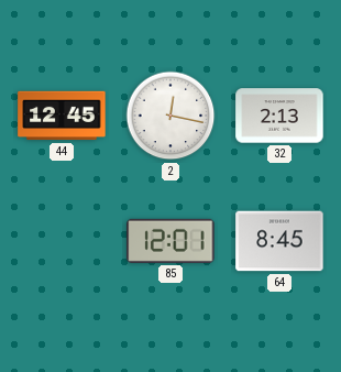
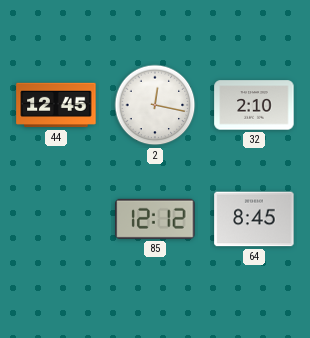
32: 2:13 -> 2:10 (254, 105)
85: 12:01 -> 12:12 (155, 219)
